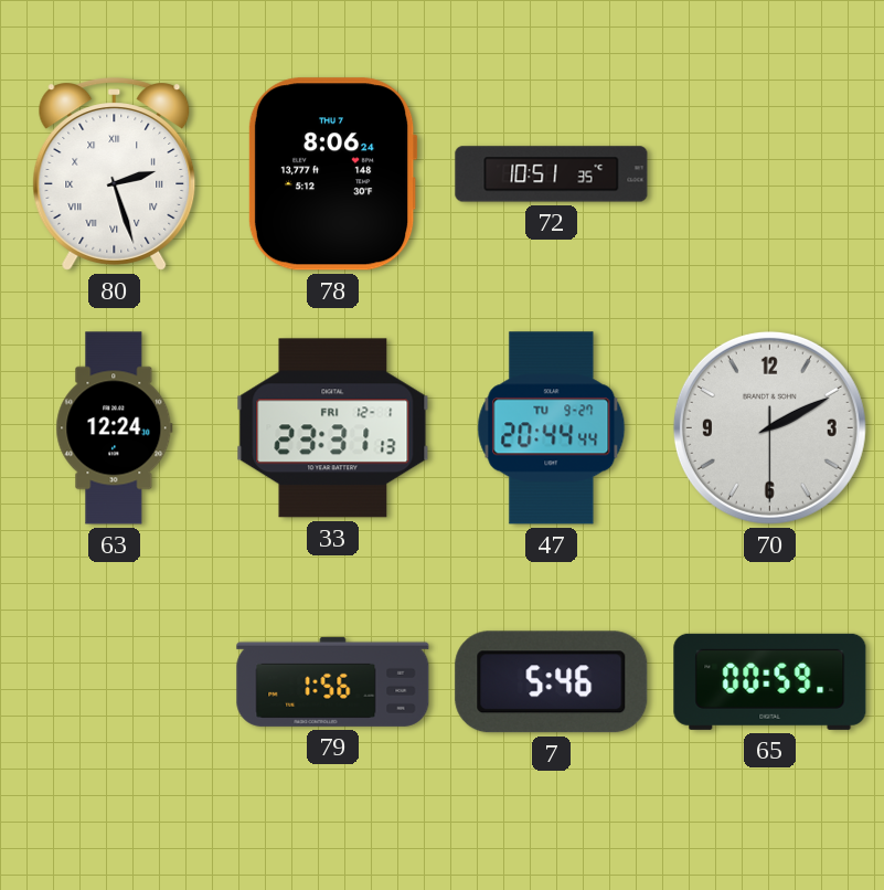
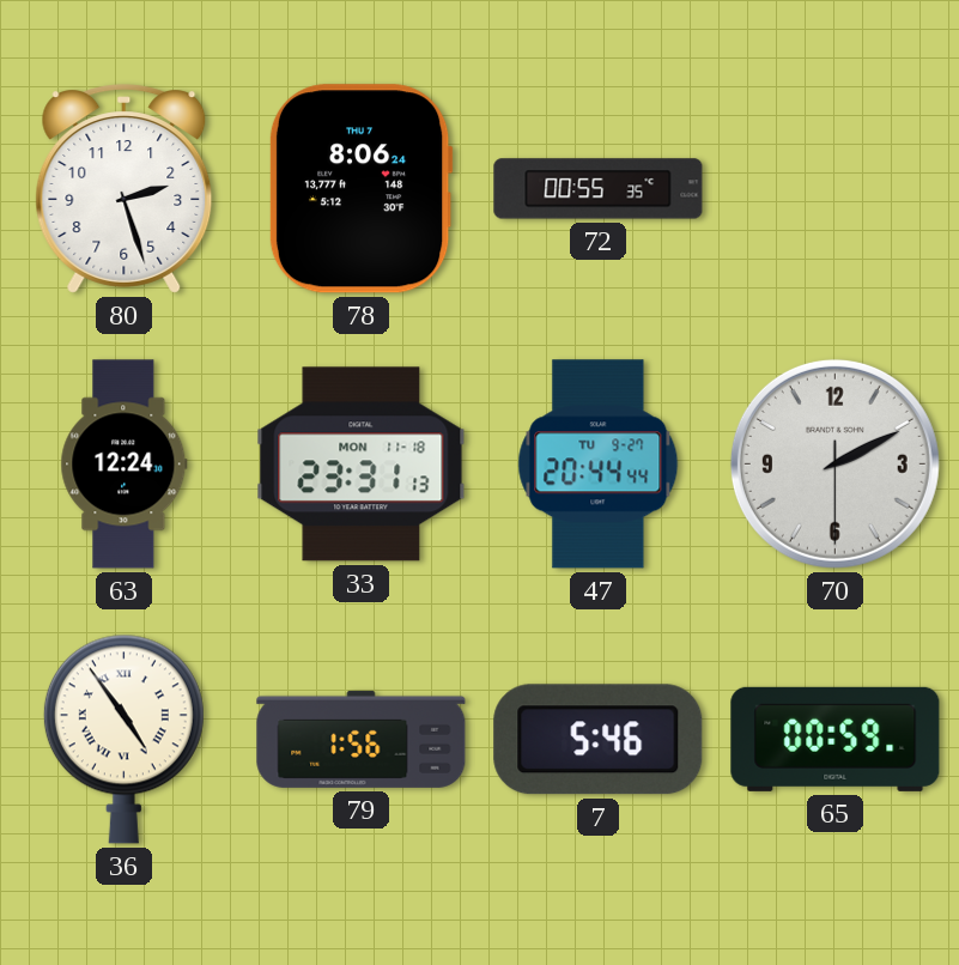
80 numerals: Roman -> Arabic (125, 189)
72: 10:51 -> 00:55 (599, 189)
33 date: FRI 12-1 -> MON 11-18 (362, 465)
36: none -> 4:54 (123, 739)
